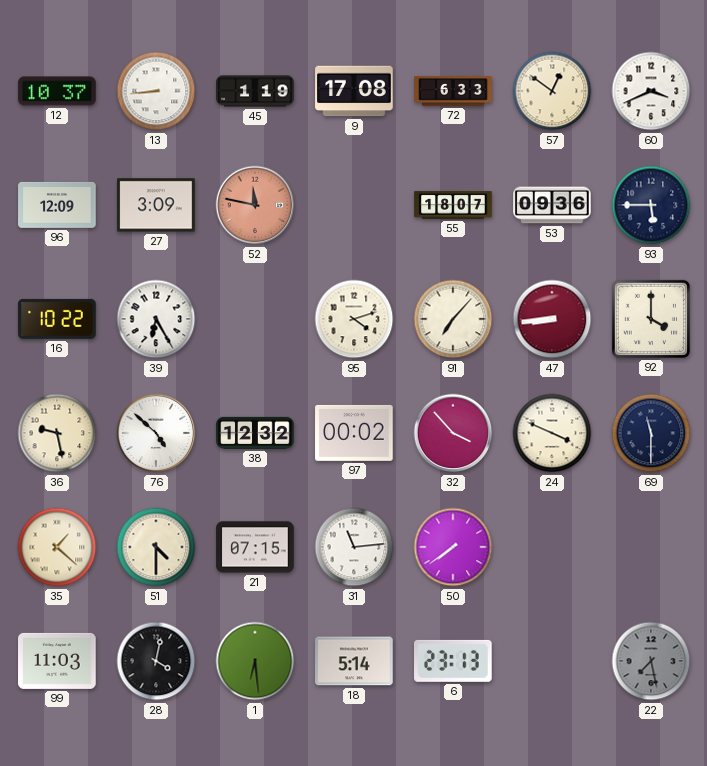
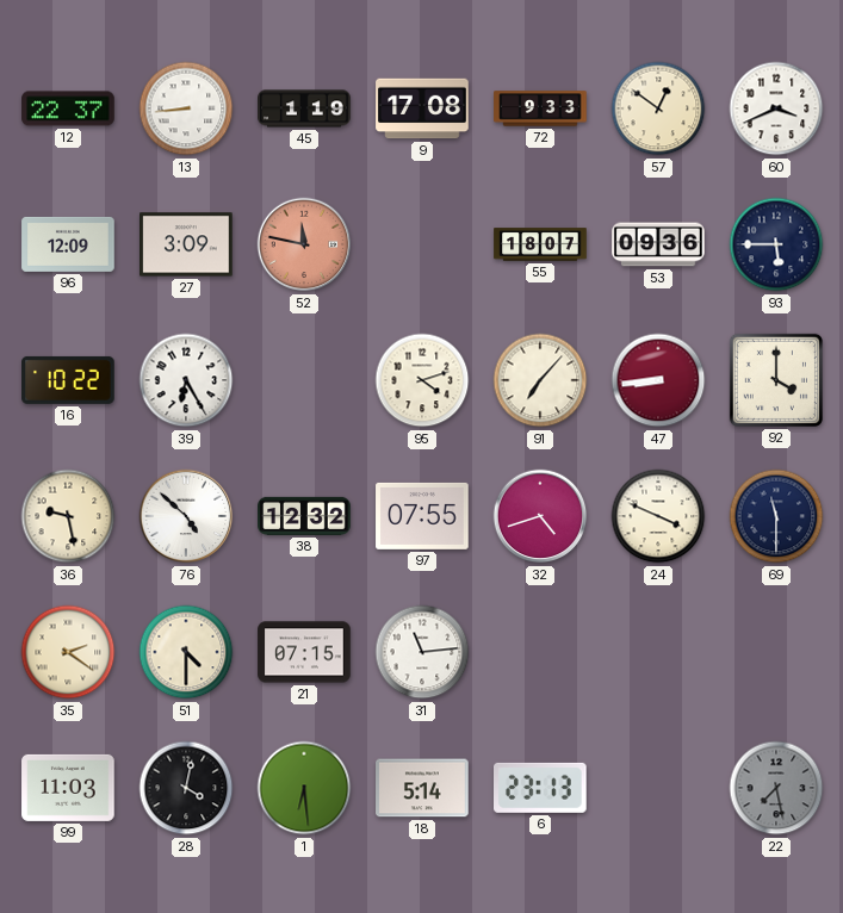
12: 10:37 -> 22:37 (68, 108)
72: 6:33 -> 9:33 (540, 108)
97: 00:02 -> 07:55 (422, 516)
32: 3:53 -> 4:42 (540, 516)
35: 1:22 -> 2:21 (68, 652)
50: 7:39 -> none (453, 547)
